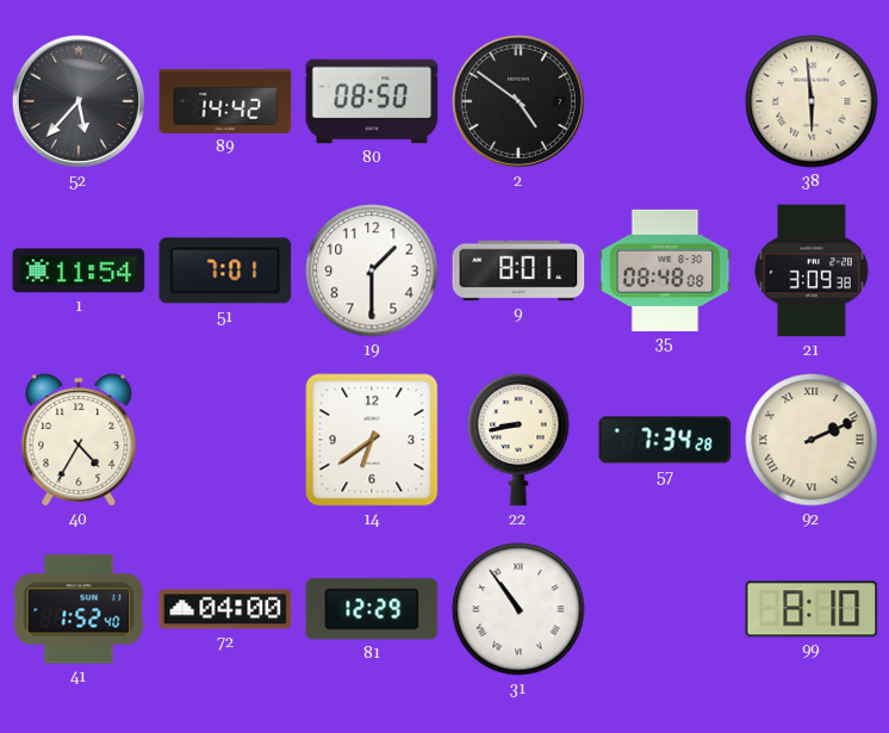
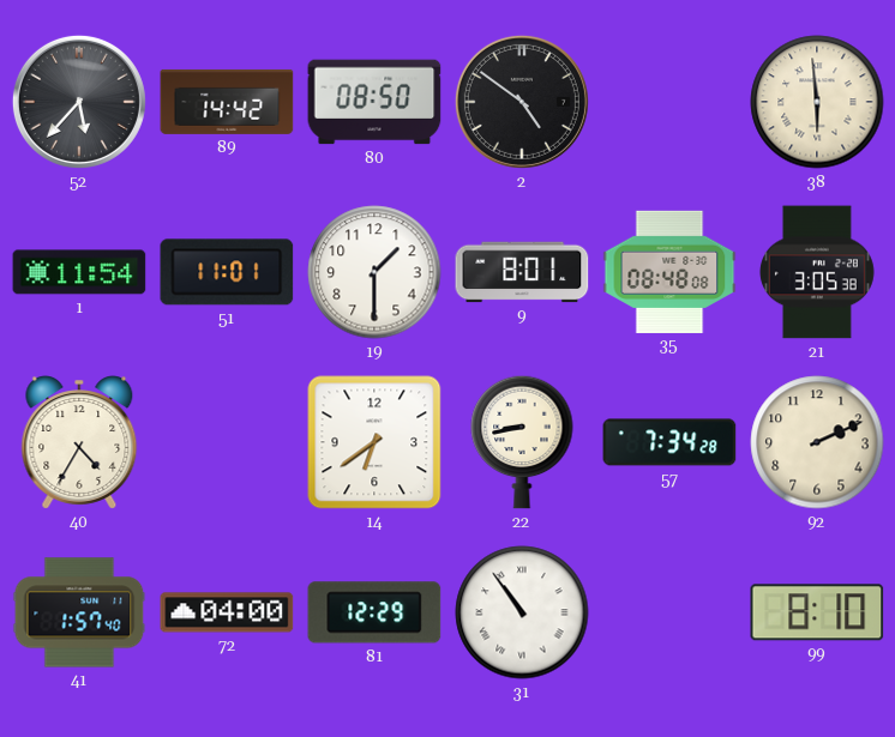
51: 7:01 -> 11:01 (227, 272)
21: 3:09 -> 3:05 (817, 272)
92 numerals: Roman -> Arabic (817, 442)
41: 1:52 -> 1:57 (79, 612)
